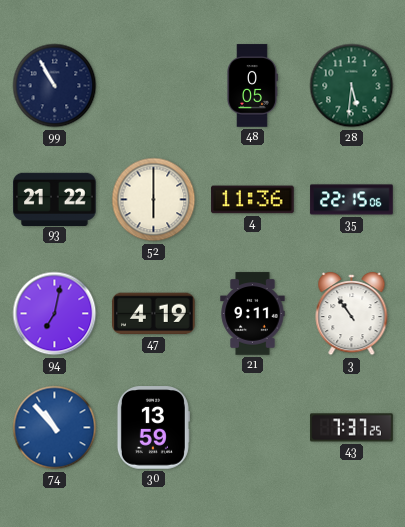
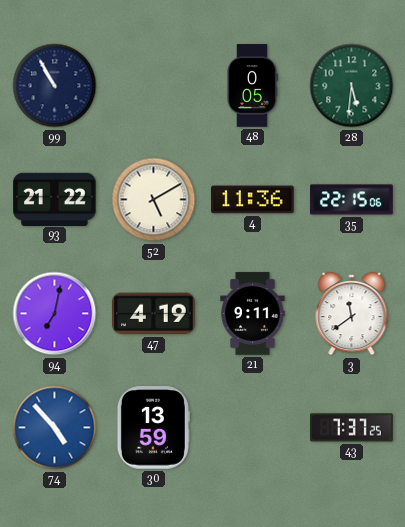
52: 6:00 -> 5:10 (154, 200)
3: 10:54 -> 11:39 (352, 315)
74: 10:53 -> 4:53 (55, 428)
